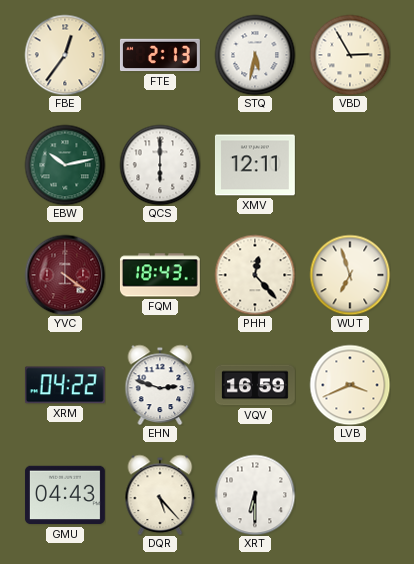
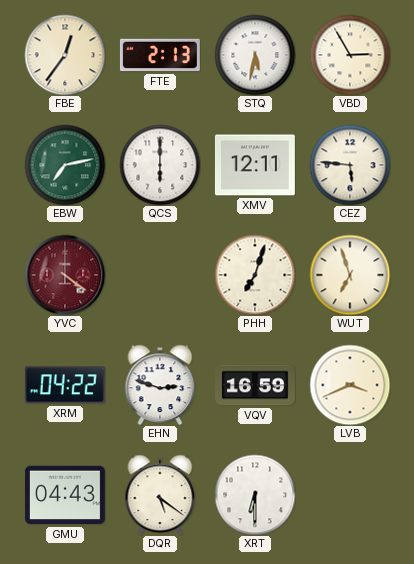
EBW: 10:13 -> 7:13 (65, 165)
CEZ: none -> 5:46 (350, 165)
FQM: 18:43 -> none (160, 275)
PHH: 12:23 -> 7:03 (255, 275)
DQR: 5:23 -> 5:21 (160, 495)
